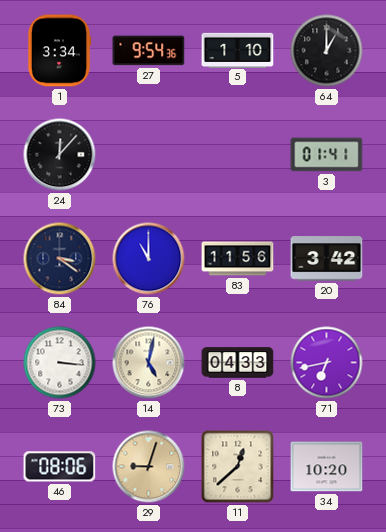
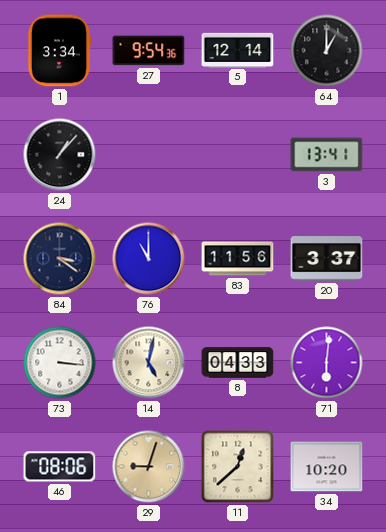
5: 1:10 -> 12:14 (238, 50)
24: 12:07 -> 1:07 (60, 155)
3: 01:41 -> 13:41 (327, 155)
20: 3:42 -> 3:37 (327, 259)
71: 6:43 -> 6:01 (327, 363)
